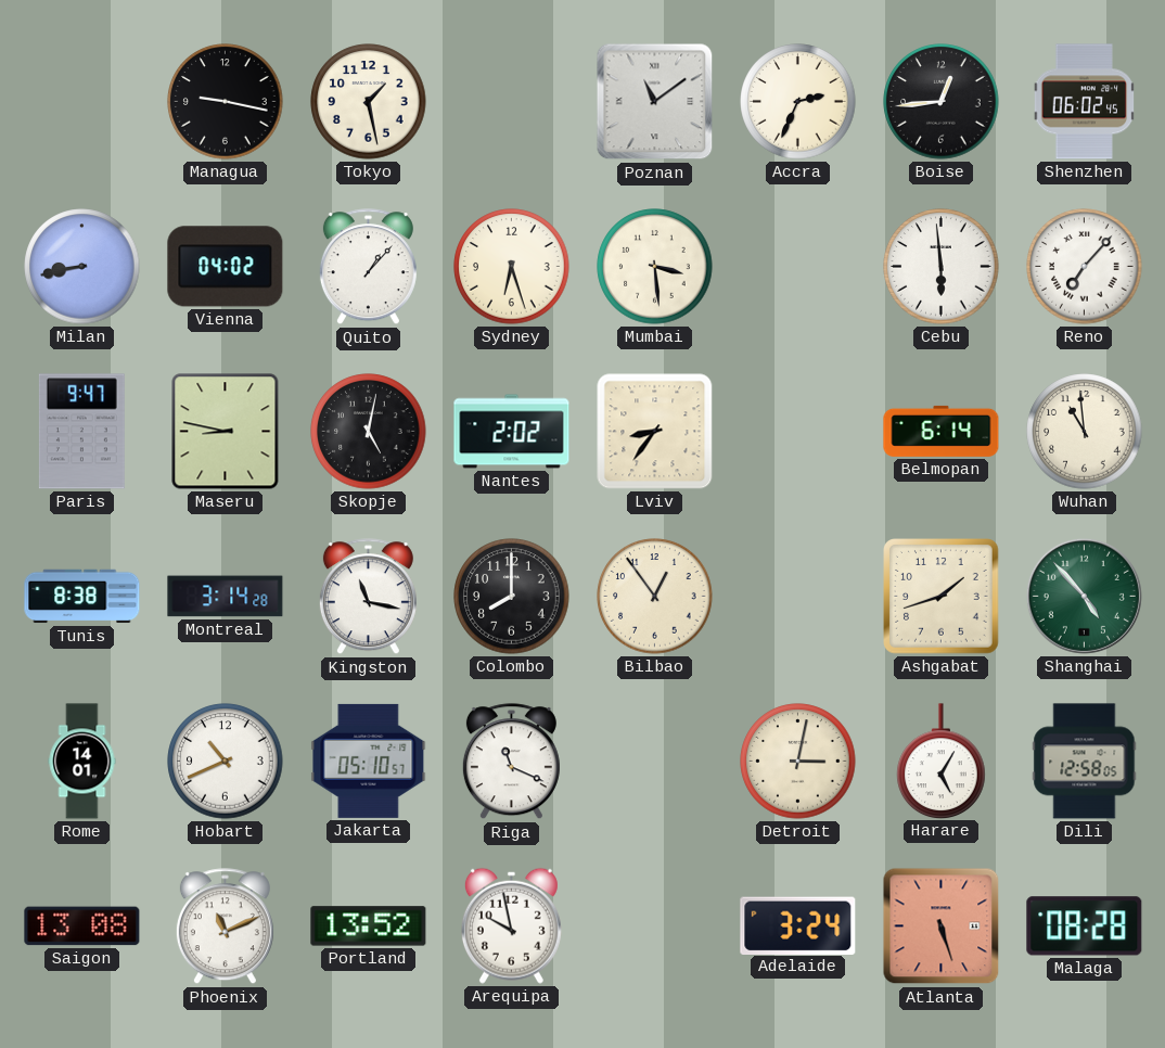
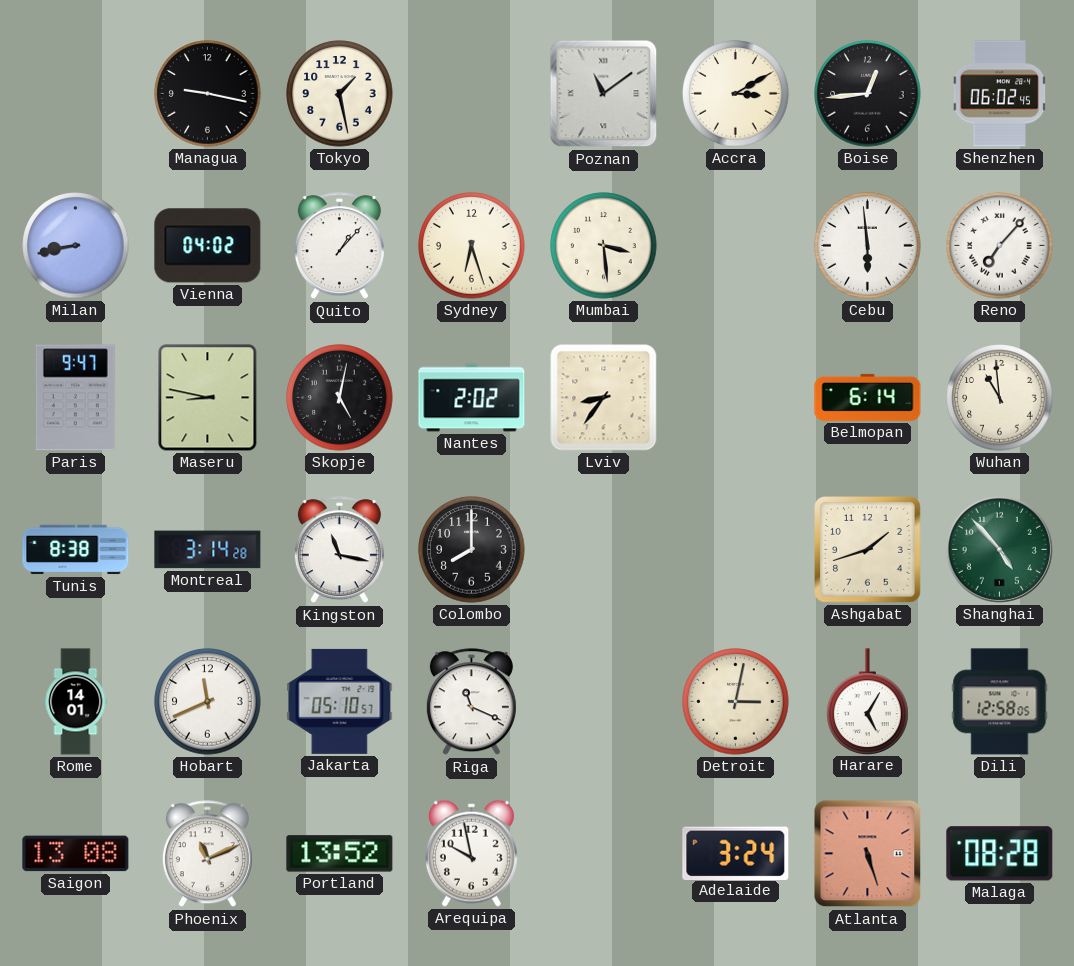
Accra: 2:34 -> 3:10 (736, 94)
Bilbao: 12:54 -> none (655, 597)
Hobart: 10:41 -> 11:41 (208, 702)
